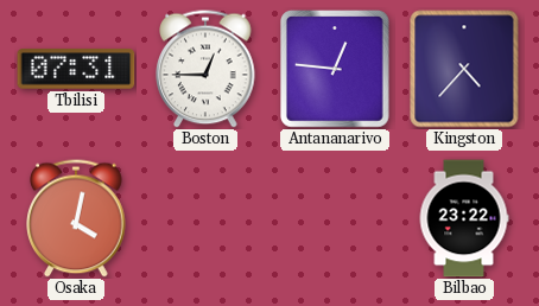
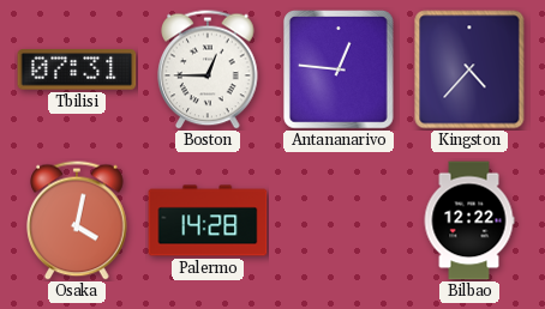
Palermo: none -> 14:28 (208, 220)
Bilbao: 23:22 -> 12:22 (469, 220)
